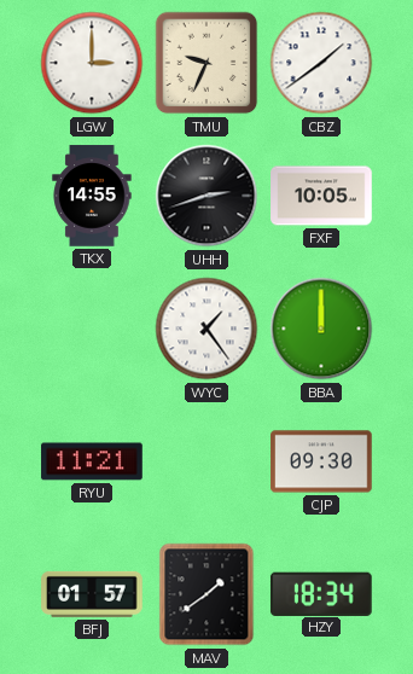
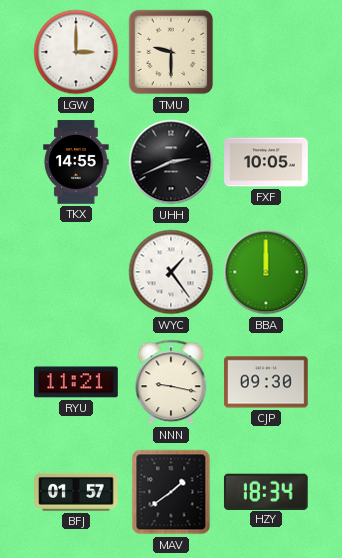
TMU: 9:34 -> 9:30 (171, 52)
CBZ: 1:39 -> none (321, 63)
UHH: 2:42 -> 2:41 (171, 162)
NNN: none -> 9:17 (171, 382)
